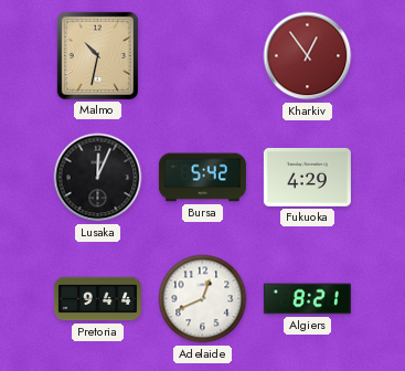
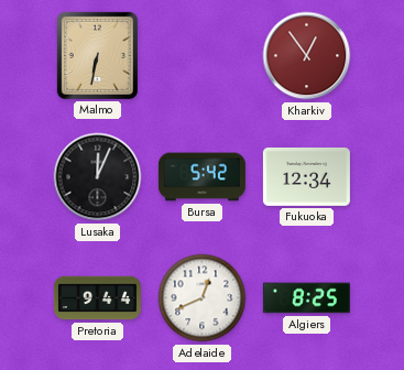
Malmo: 10:32 -> 6:32 (97, 55)
Fukuoka: 4:29 -> 12:34 (306, 176)
Algiers: 8:21 -> 8:25 (306, 298)
